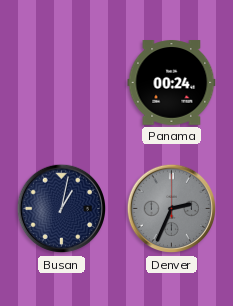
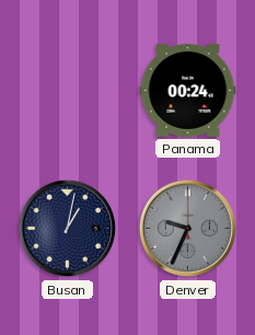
Denver: 2:34 -> 9:34 (188, 229)
